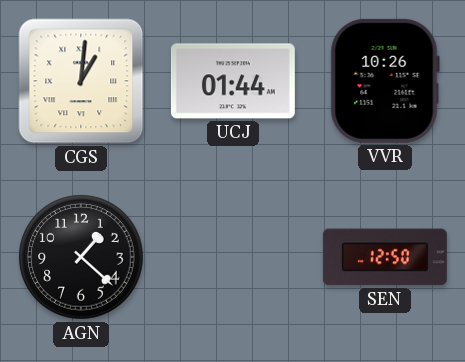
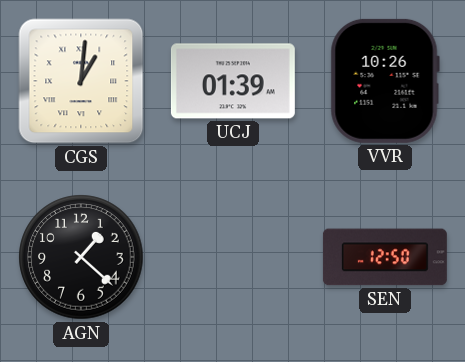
UCJ: 01:44 -> 01:39 (233, 81)
